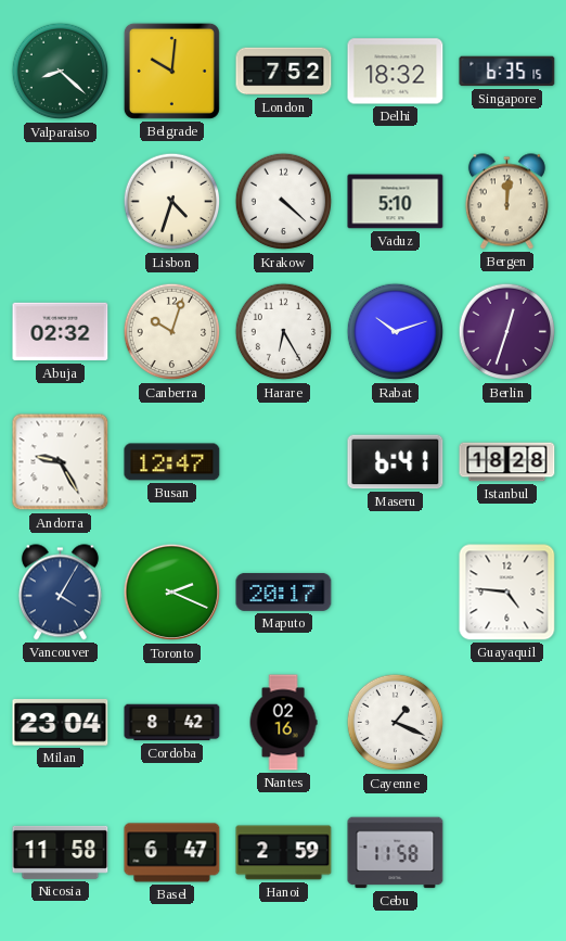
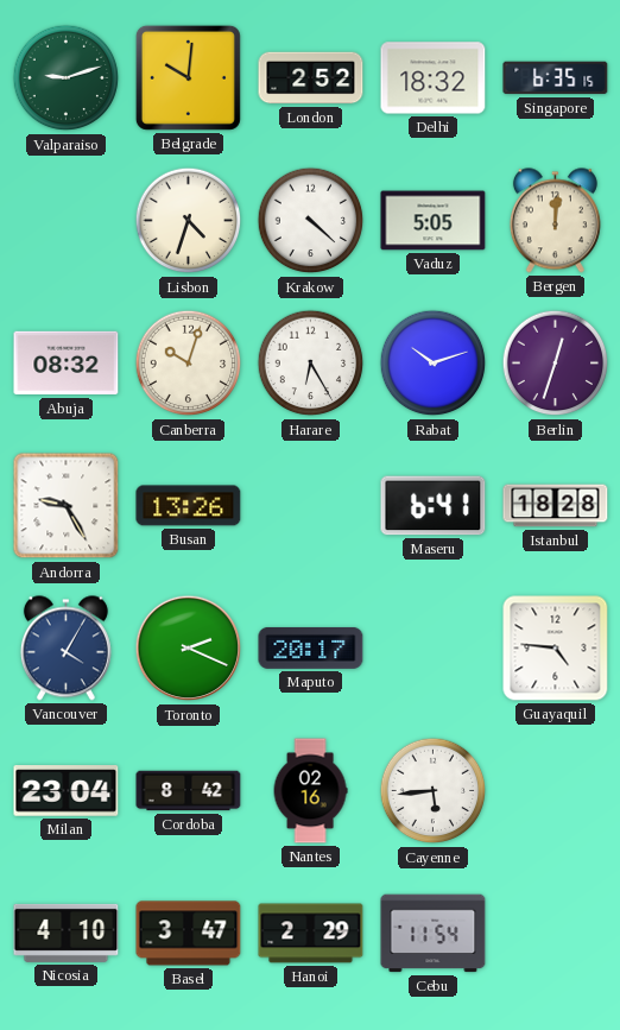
Valparaiso: 8:22 -> 9:12 (67, 78)
London: 7:52 -> 2:52 (311, 78)
Vaduz: 5:10 -> 5:05 (434, 221)
Abuja: 02:32 -> 08:32 (67, 364)
Busan: 12:47 -> 13:26 (189, 506)
Cayenne: 1:19 -> 5:44 (434, 791)
Nicosia: 11:58 -> 4:10 (67, 933)
Basel: 6:47 -> 3:47 (189, 934)
Hanoi: 2:59 -> 2:29 (311, 934)
Cebu: 11:58 -> 11:54 (434, 934)
